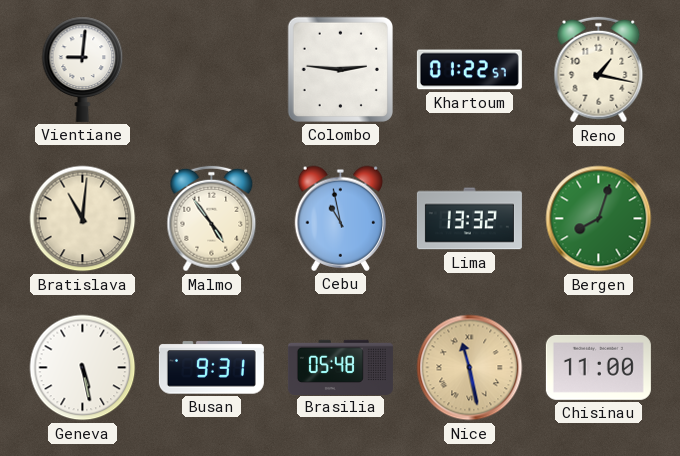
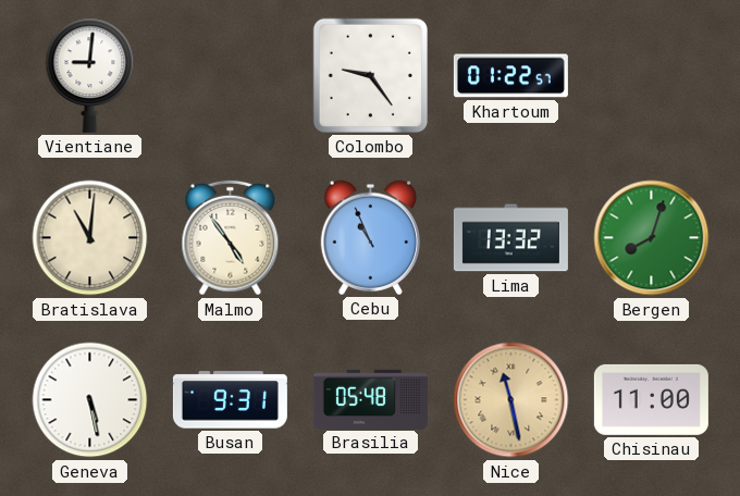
Colombo: 2:46 -> 9:24 (370, 75)
Reno: 1:17 -> none (599, 70)
Cebu: 10:58 -> 10:56 (371, 237)
